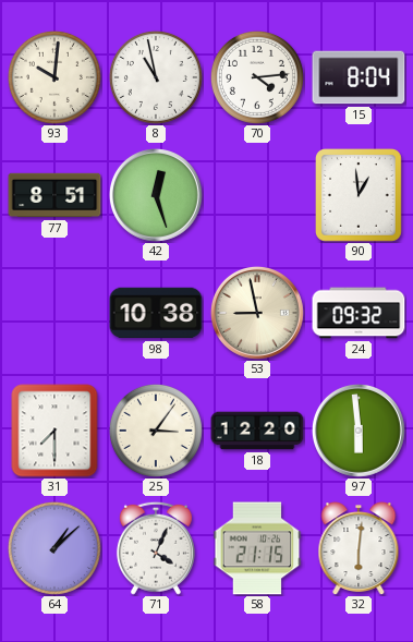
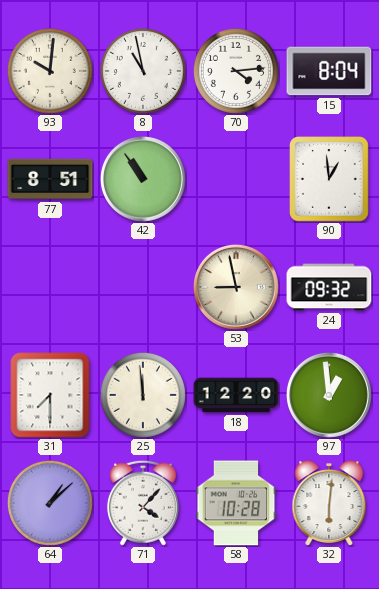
42: 12:27 -> 10:54 (143, 179)
98: 10:38 -> none (156, 313)
25: 3:06 -> 11:59 (143, 395)
97: 5:59 -> 12:59 (329, 395)
71: 4:04 -> 4:07 (143, 503)
58: 21:15 -> 10:28 (236, 503)
